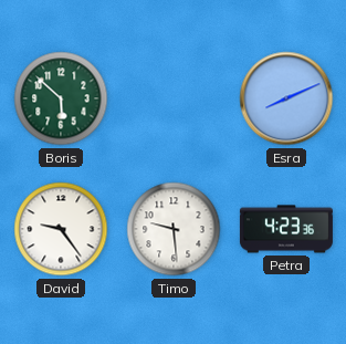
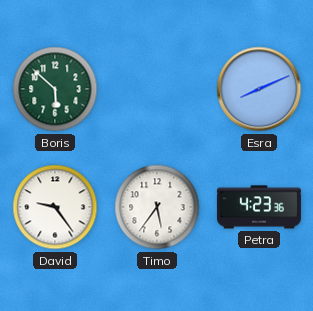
Timo: 9:29 -> 5:36 (157, 207)
